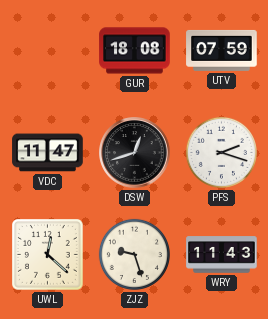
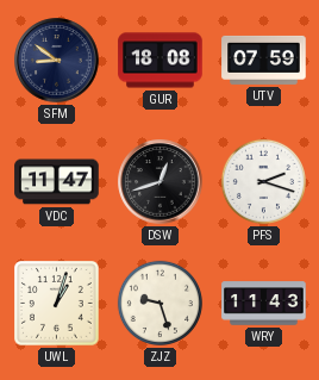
SFM: none -> 8:51 (57, 61)
UWL: 12:22 -> 1:03 (57, 304)
